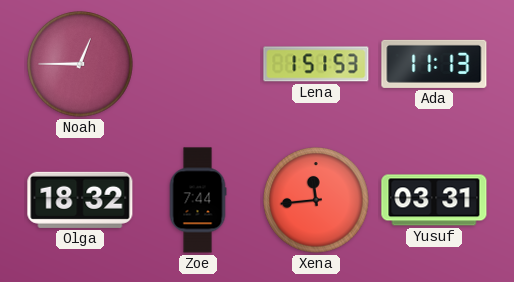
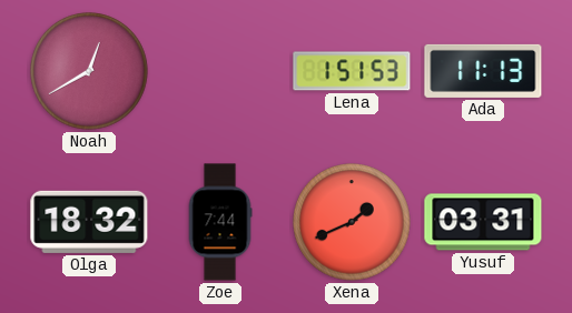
Noah: 12:45 -> 12:40 (89, 71)
Xena: 11:44 -> 1:41 (352, 222)
